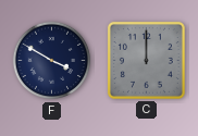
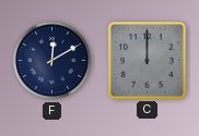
F: 3:50 -> 12:10 (52, 61)
